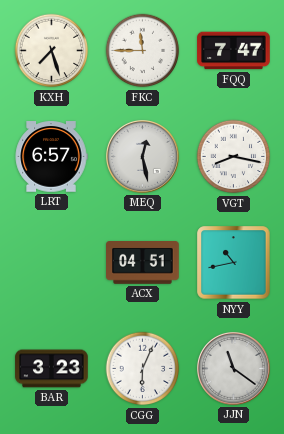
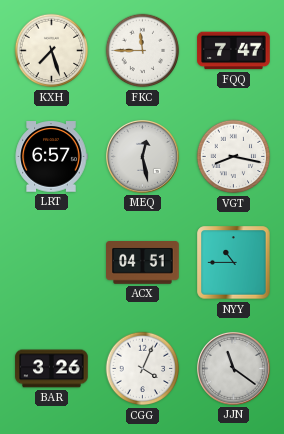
NYY: 10:43 -> 10:45 (234, 263)
BAR: 3:23 -> 3:26 (52, 369)
CGG: 6:04 -> 4:04 (143, 369)
